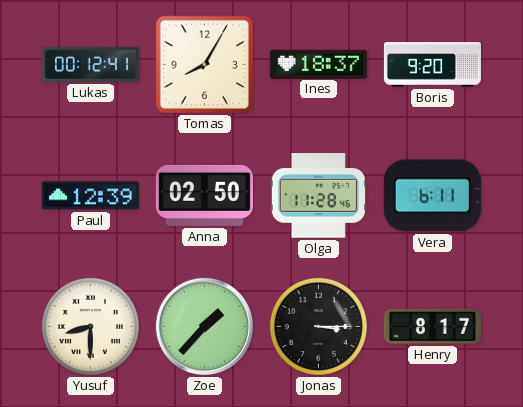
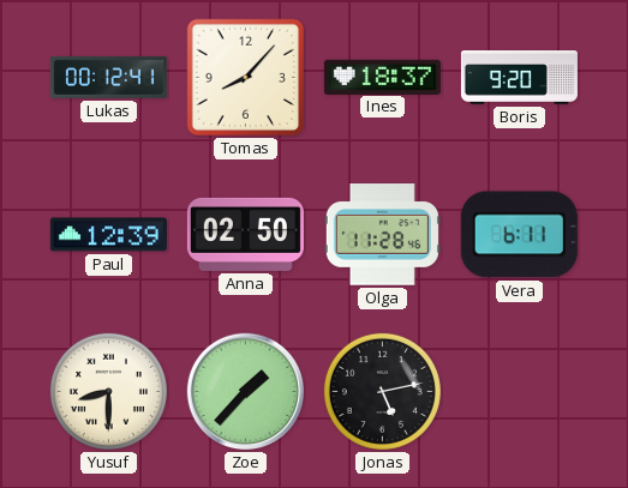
Tomas: 8:05 -> 8:07 (246, 78)
Jonas: 3:15 -> 5:13 (382, 391)
Henry: 8:17 -> none (432, 326)
